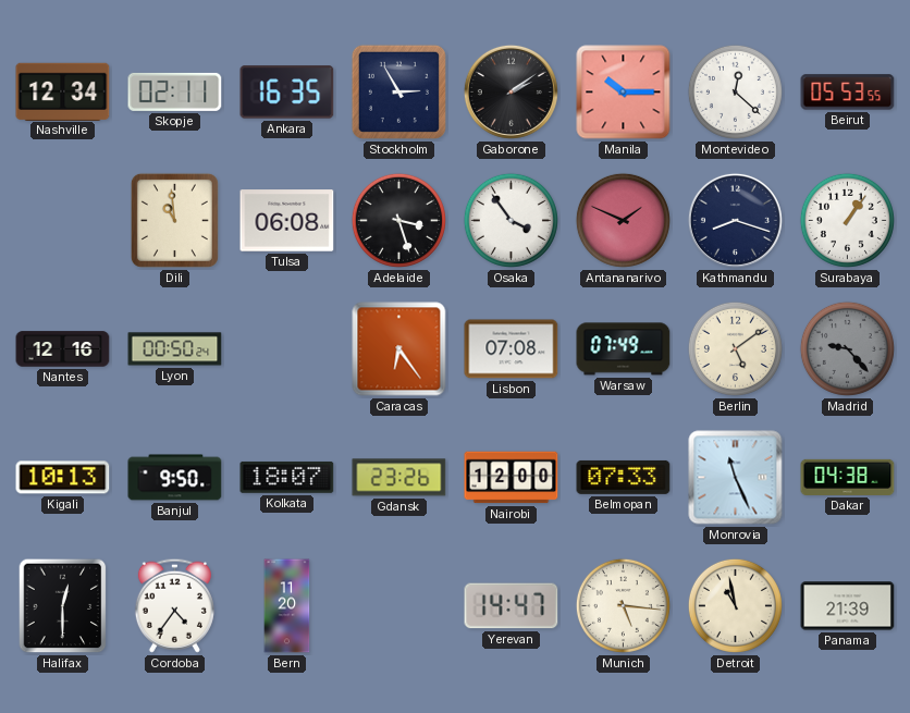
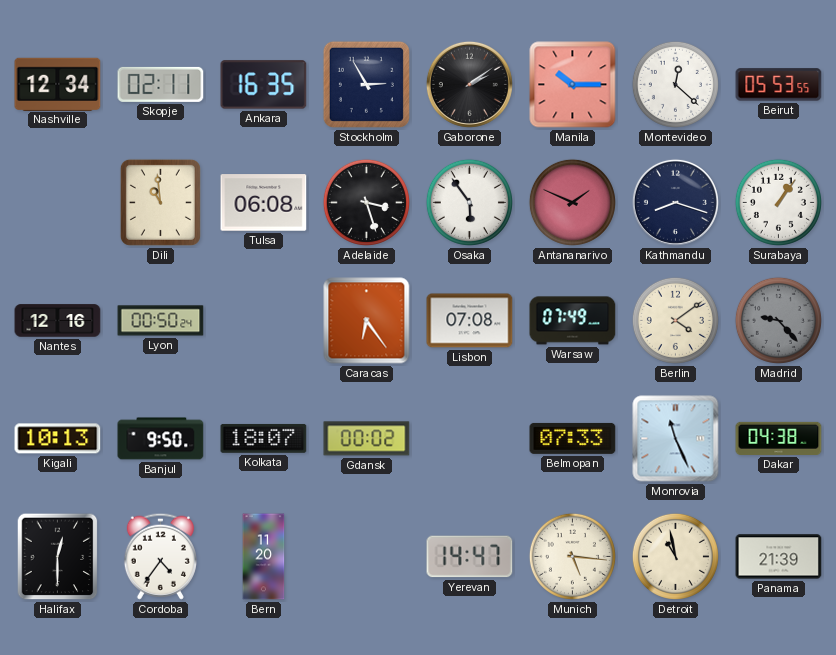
Osaka: 3:54 -> 5:54 (469, 202)
Berlin: 5:09 -> 4:09 (675, 320)
Gdansk: 23:26 -> 00:02 (367, 439)
Nairobi: 12:00 -> none (512, 478)
